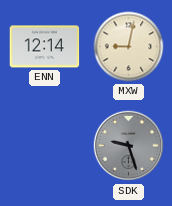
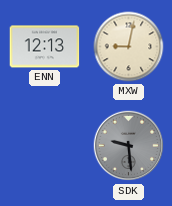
ENN: 12:14 -> 12:13 (45, 47)
SDK: 9:27 -> 9:29 (129, 146)
